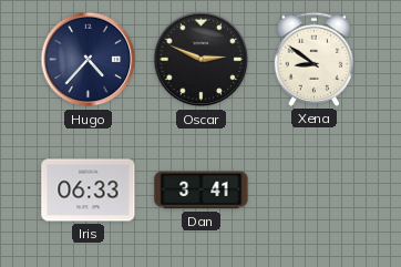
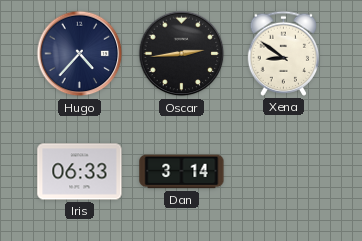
Oscar: 2:49 -> 2:44 (182, 54)
Dan: 3:41 -> 3:14 (182, 172)
